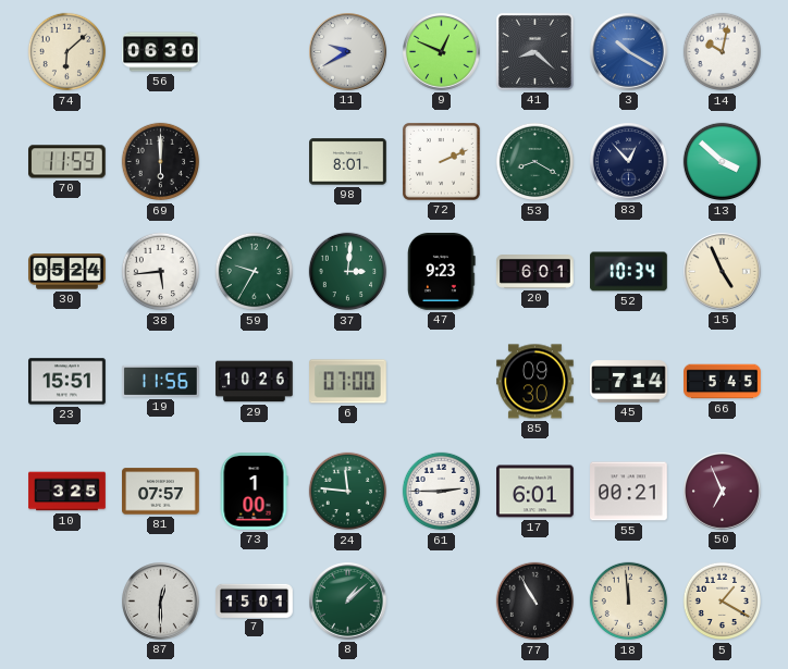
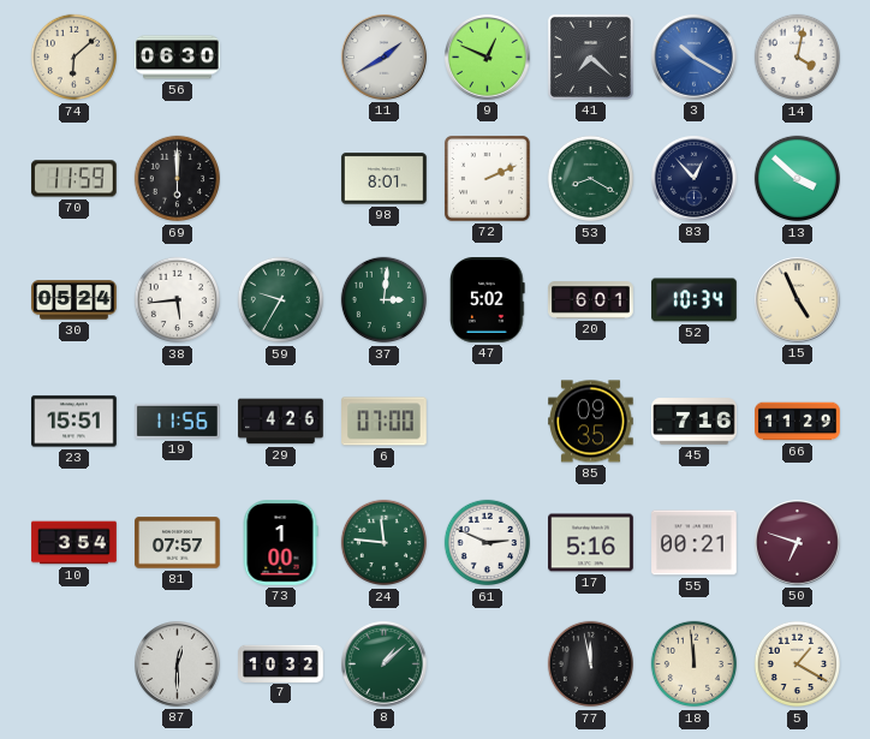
11: 9:40 -> 1:40 (385, 58)
41: 8:22 -> 7:22 (590, 56)
14: 10:02 -> 4:02 (798, 58)
47: 9:23 -> 5:02 (488, 300)
29: 10:26 -> 4:26 (281, 422)
85: 09:30 -> 09:35 (591, 422)
45: 7:14 -> 7:16 (695, 422)
66: 5:45 -> 11:29 (798, 422)
10: 3:25 -> 3:54 (75, 543)
61: 2:45 -> 2:49 (488, 543)
17: 6:01 -> 5:16 (591, 543)
50: 6:56 -> 6:48 (798, 543)
7: 15:01 -> 10:32 (281, 663)
77: 10:55 -> 11:58 (591, 664)
